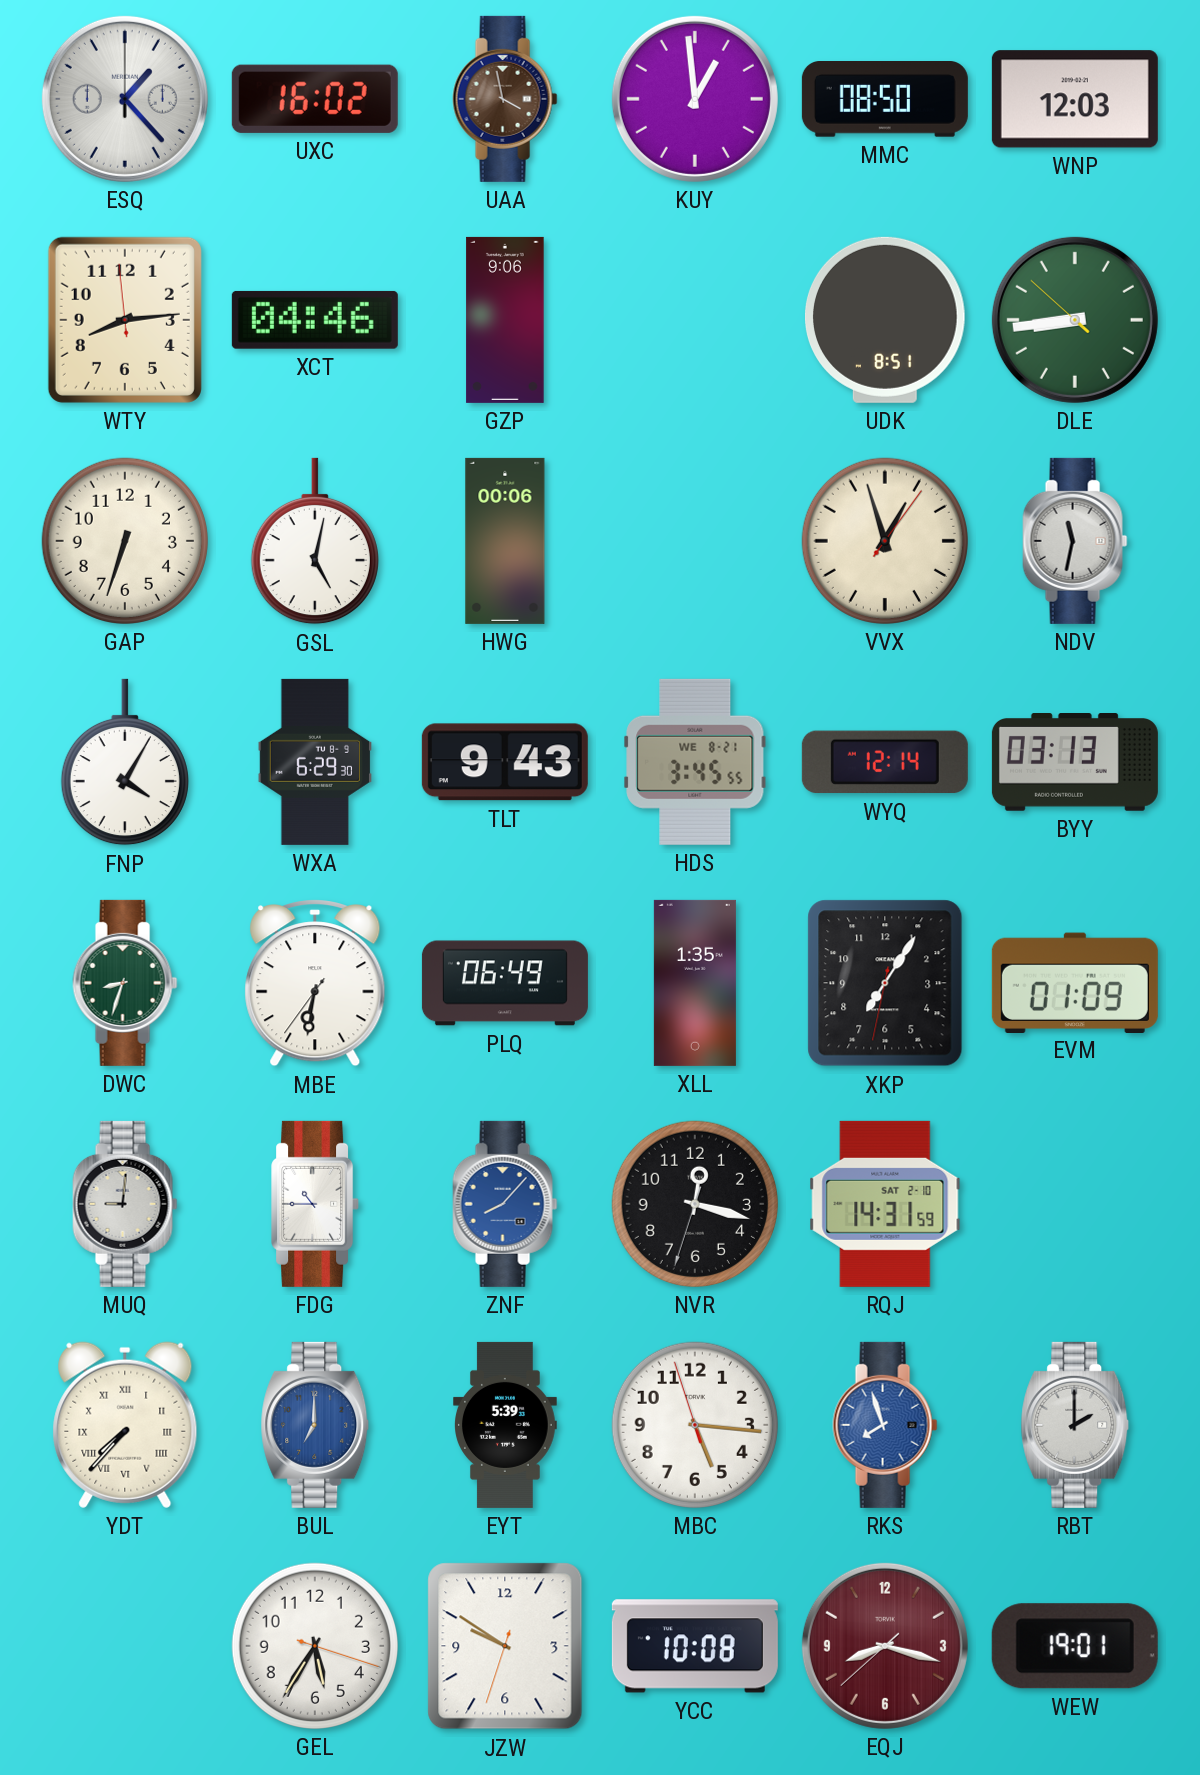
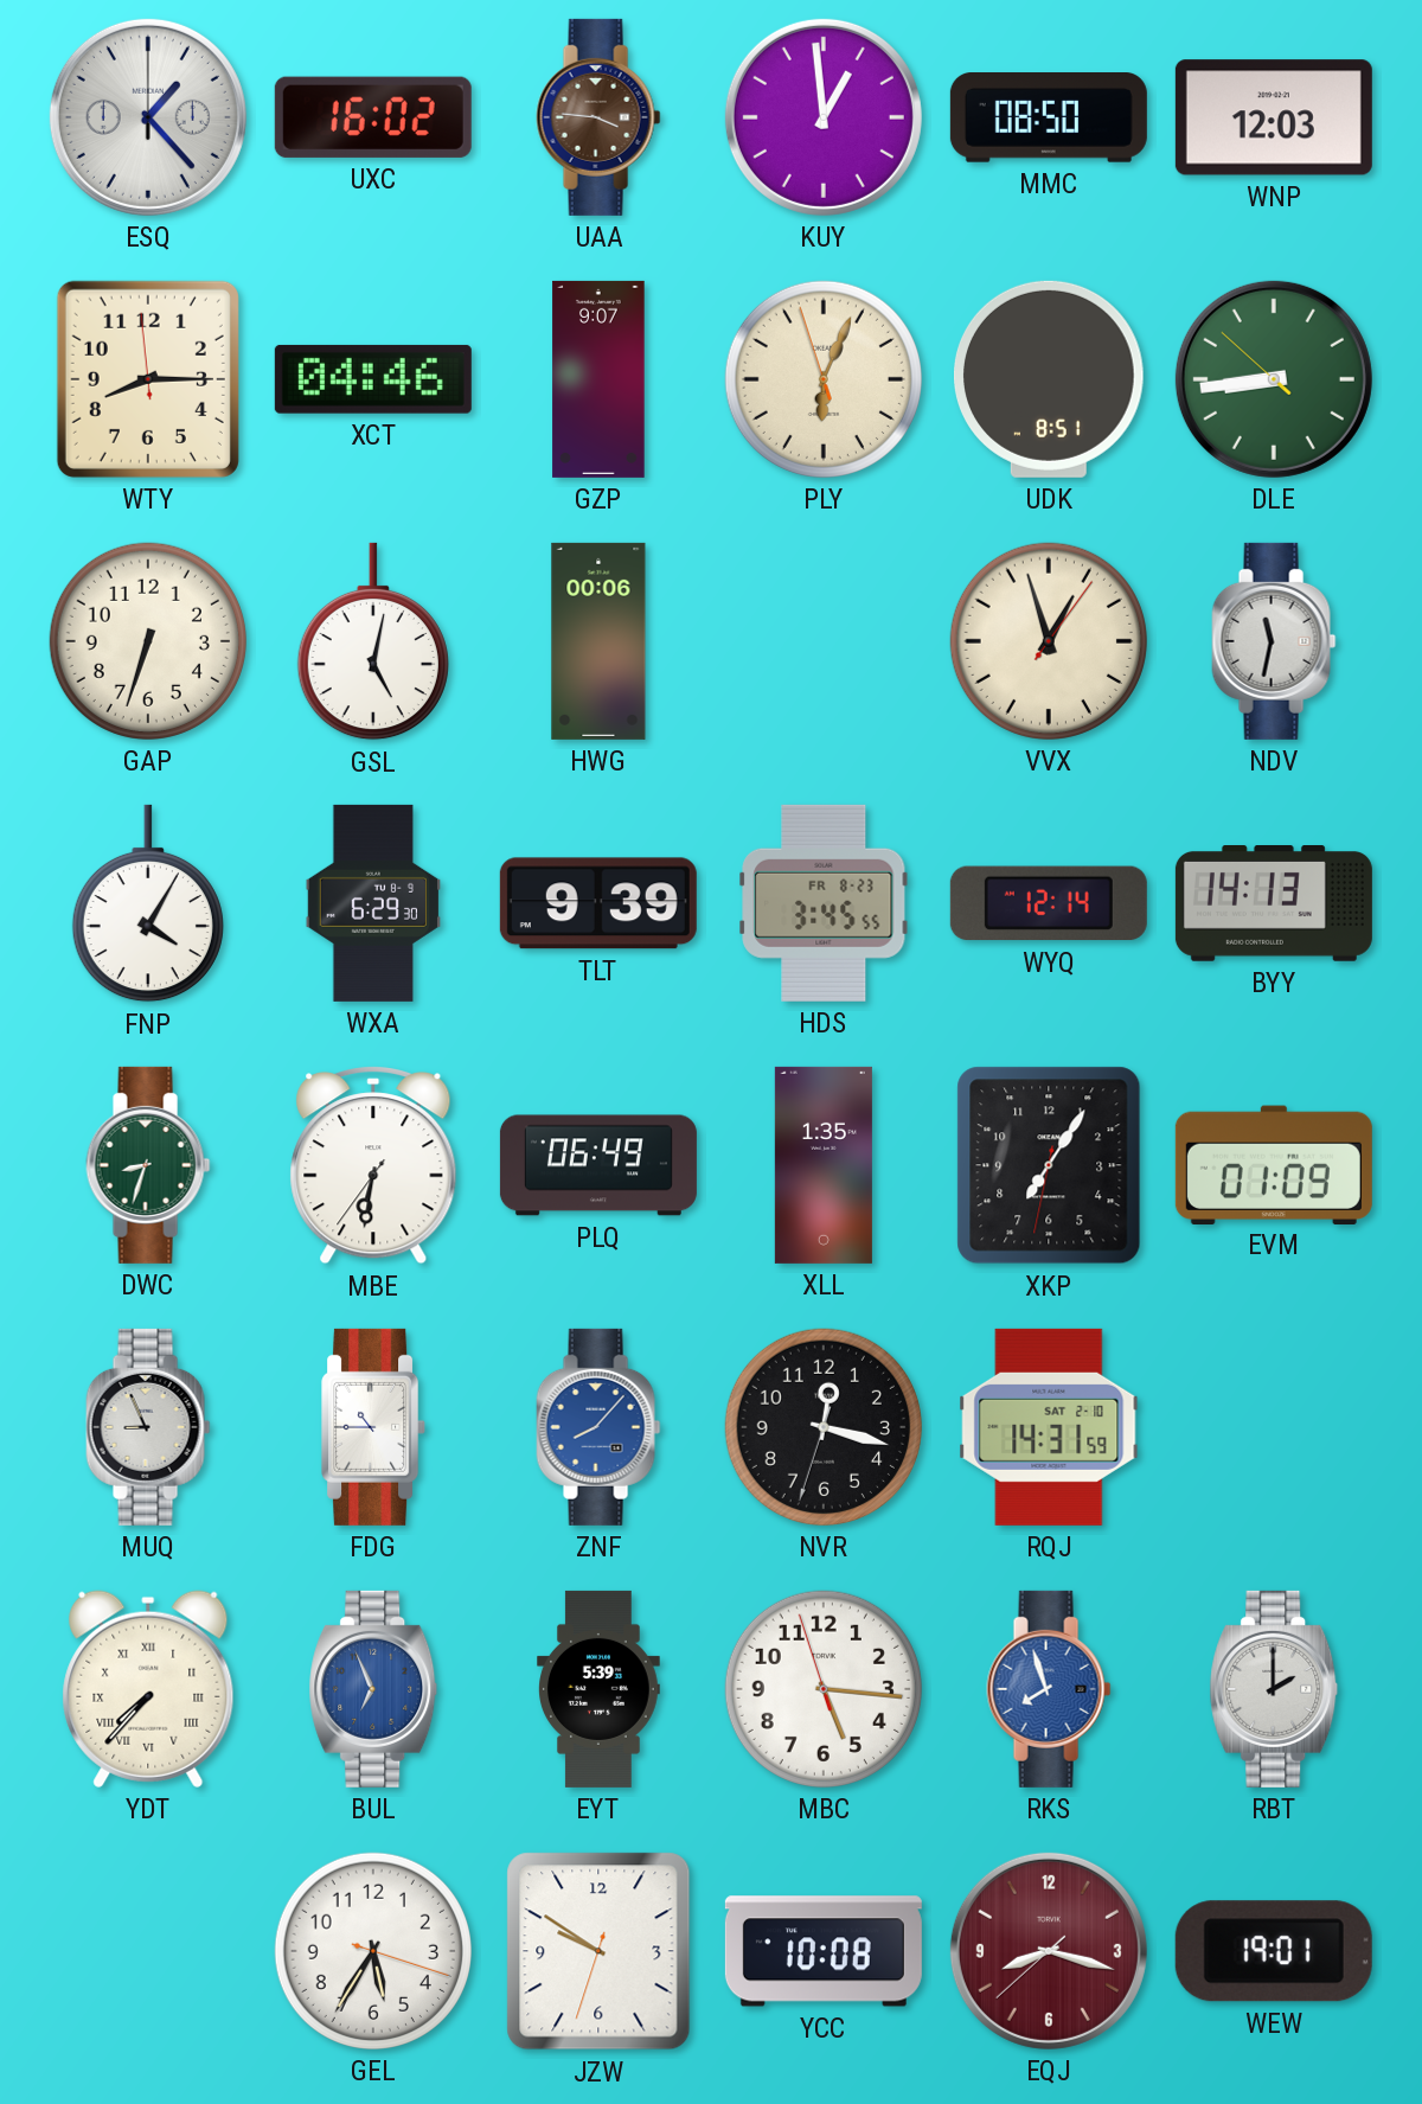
UAA: 3:58 -> 3:46 (598, 117)
WTY: 8:13 -> 8:14 (148, 379)
GZP: 9:06 -> 9:07 (598, 379)
PLY: none -> 6:03 (824, 379)
TLT: 9:43 -> 9:39 (598, 903)
HDS date: WE 8-21 -> FR 8-23 (824, 903)
BYY: 03:13 -> 14:13 (1274, 904)
MUQ: 9:01 -> 8:56 (148, 1427)
BUL: 7:00 -> 6:56 (373, 1689)
